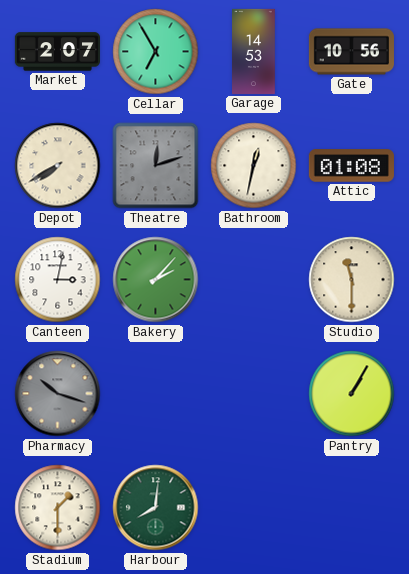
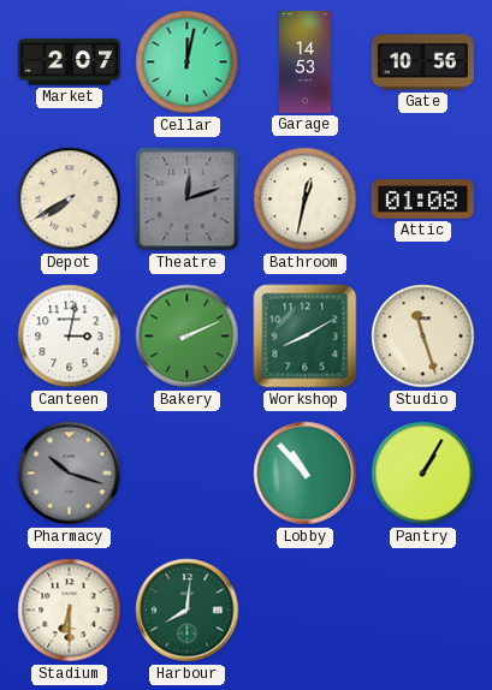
Cellar: 6:55 -> 12:02 (188, 63)
Bakery: 2:07 -> 2:11 (188, 337)
Workshop: none -> 8:10 (306, 337)
Studio: 11:30 -> 11:27 (423, 337)
Lobby: none -> 10:53 (306, 474)
Stadium: 1:30 -> 6:30 (70, 611)
